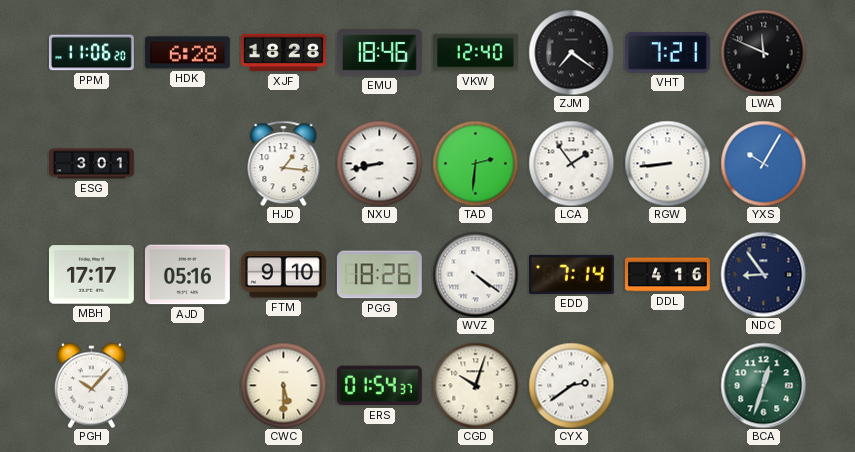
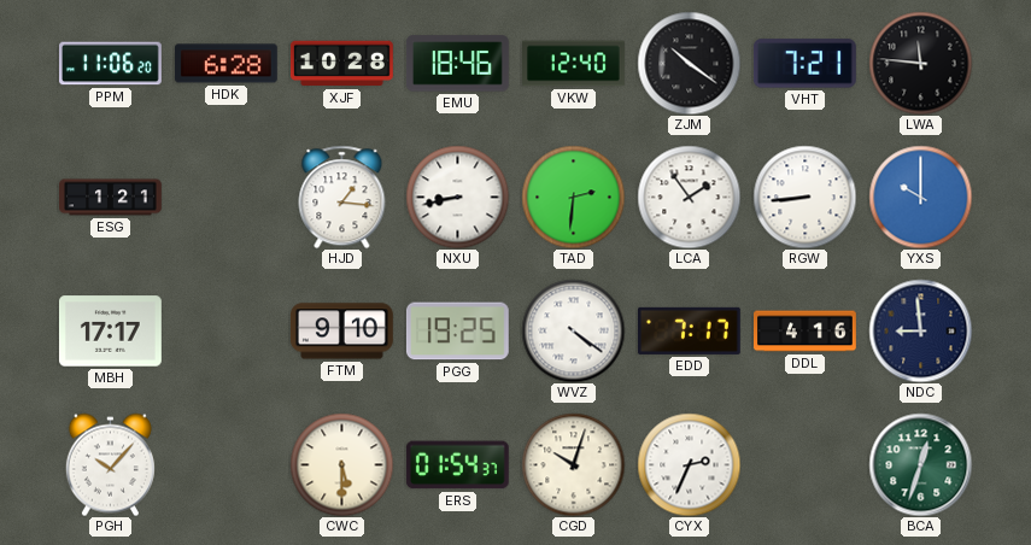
XJF: 18:28 -> 10:28 (341, 64)
ZJM: 7:21 -> 10:21 (689, 63)
LWA: 11:49 -> 11:46 (920, 63)
ESG: 3:01 -> 1:21 (111, 198)
YXS: 10:05 -> 10:00 (920, 197)
AJD: 05:16 -> none (187, 275)
PGG: 18:26 -> 19:25 (457, 332)
EDD: 7:14 -> 7:17 (689, 330)
NDC: 8:54 -> 8:59 (920, 330)
CYX: 2:39 -> 2:34 (689, 464)
